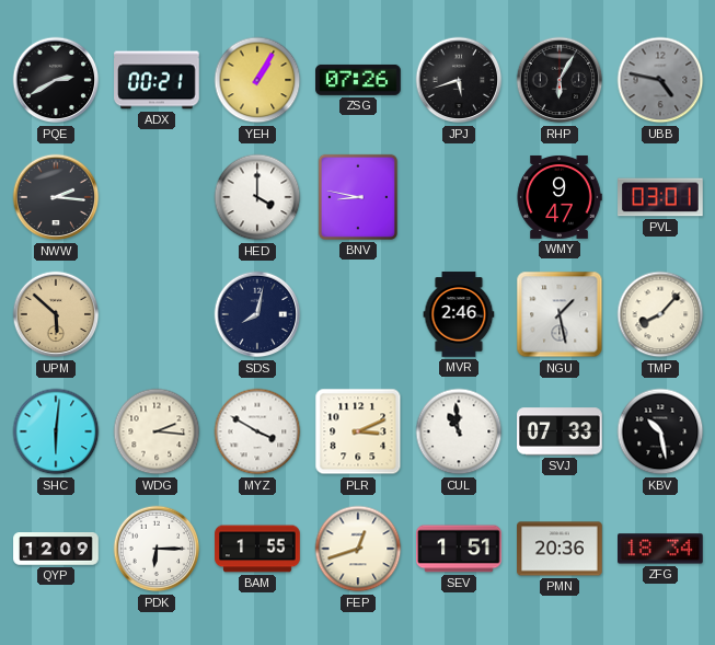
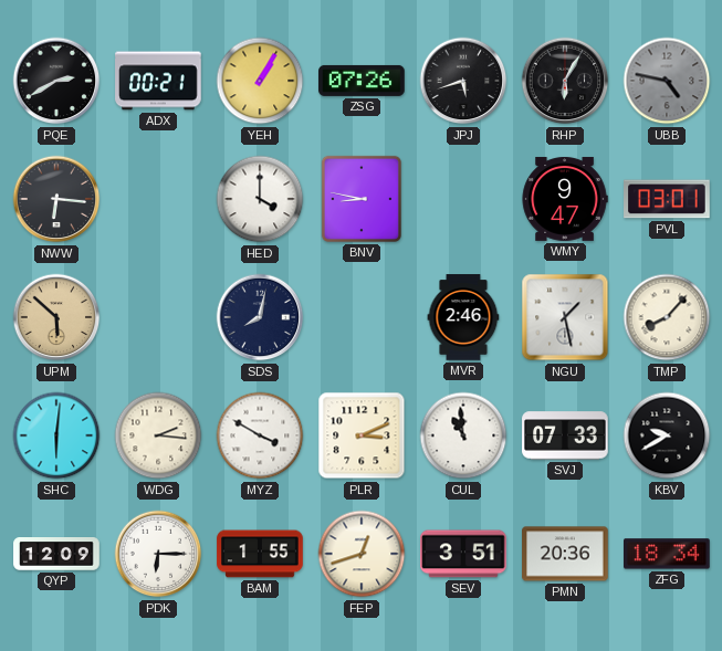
NWW: 2:16 -> 6:16 (56, 199)
KBV: 10:28 -> 9:40 (667, 435)
SEV: 1:51 -> 3:51 (463, 554)
